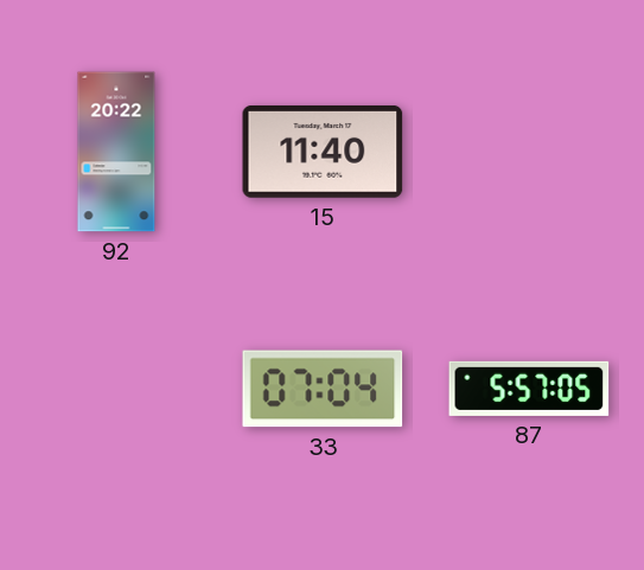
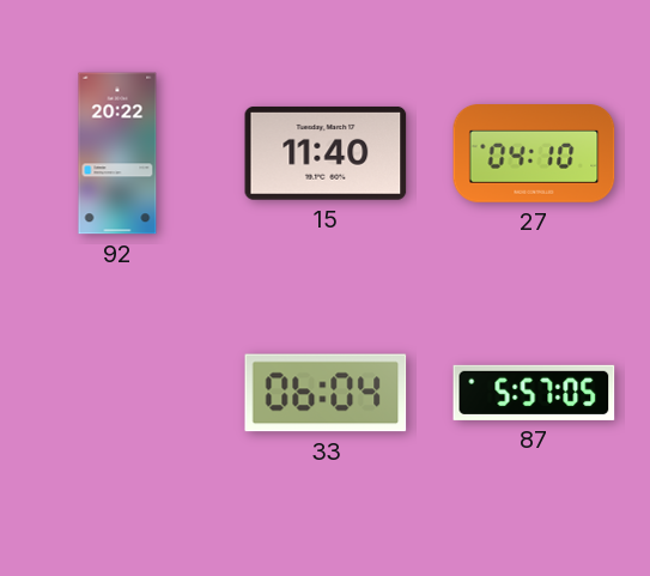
27: none -> 04:10 (534, 154)
33: 07:04 -> 06:04 (326, 393)
